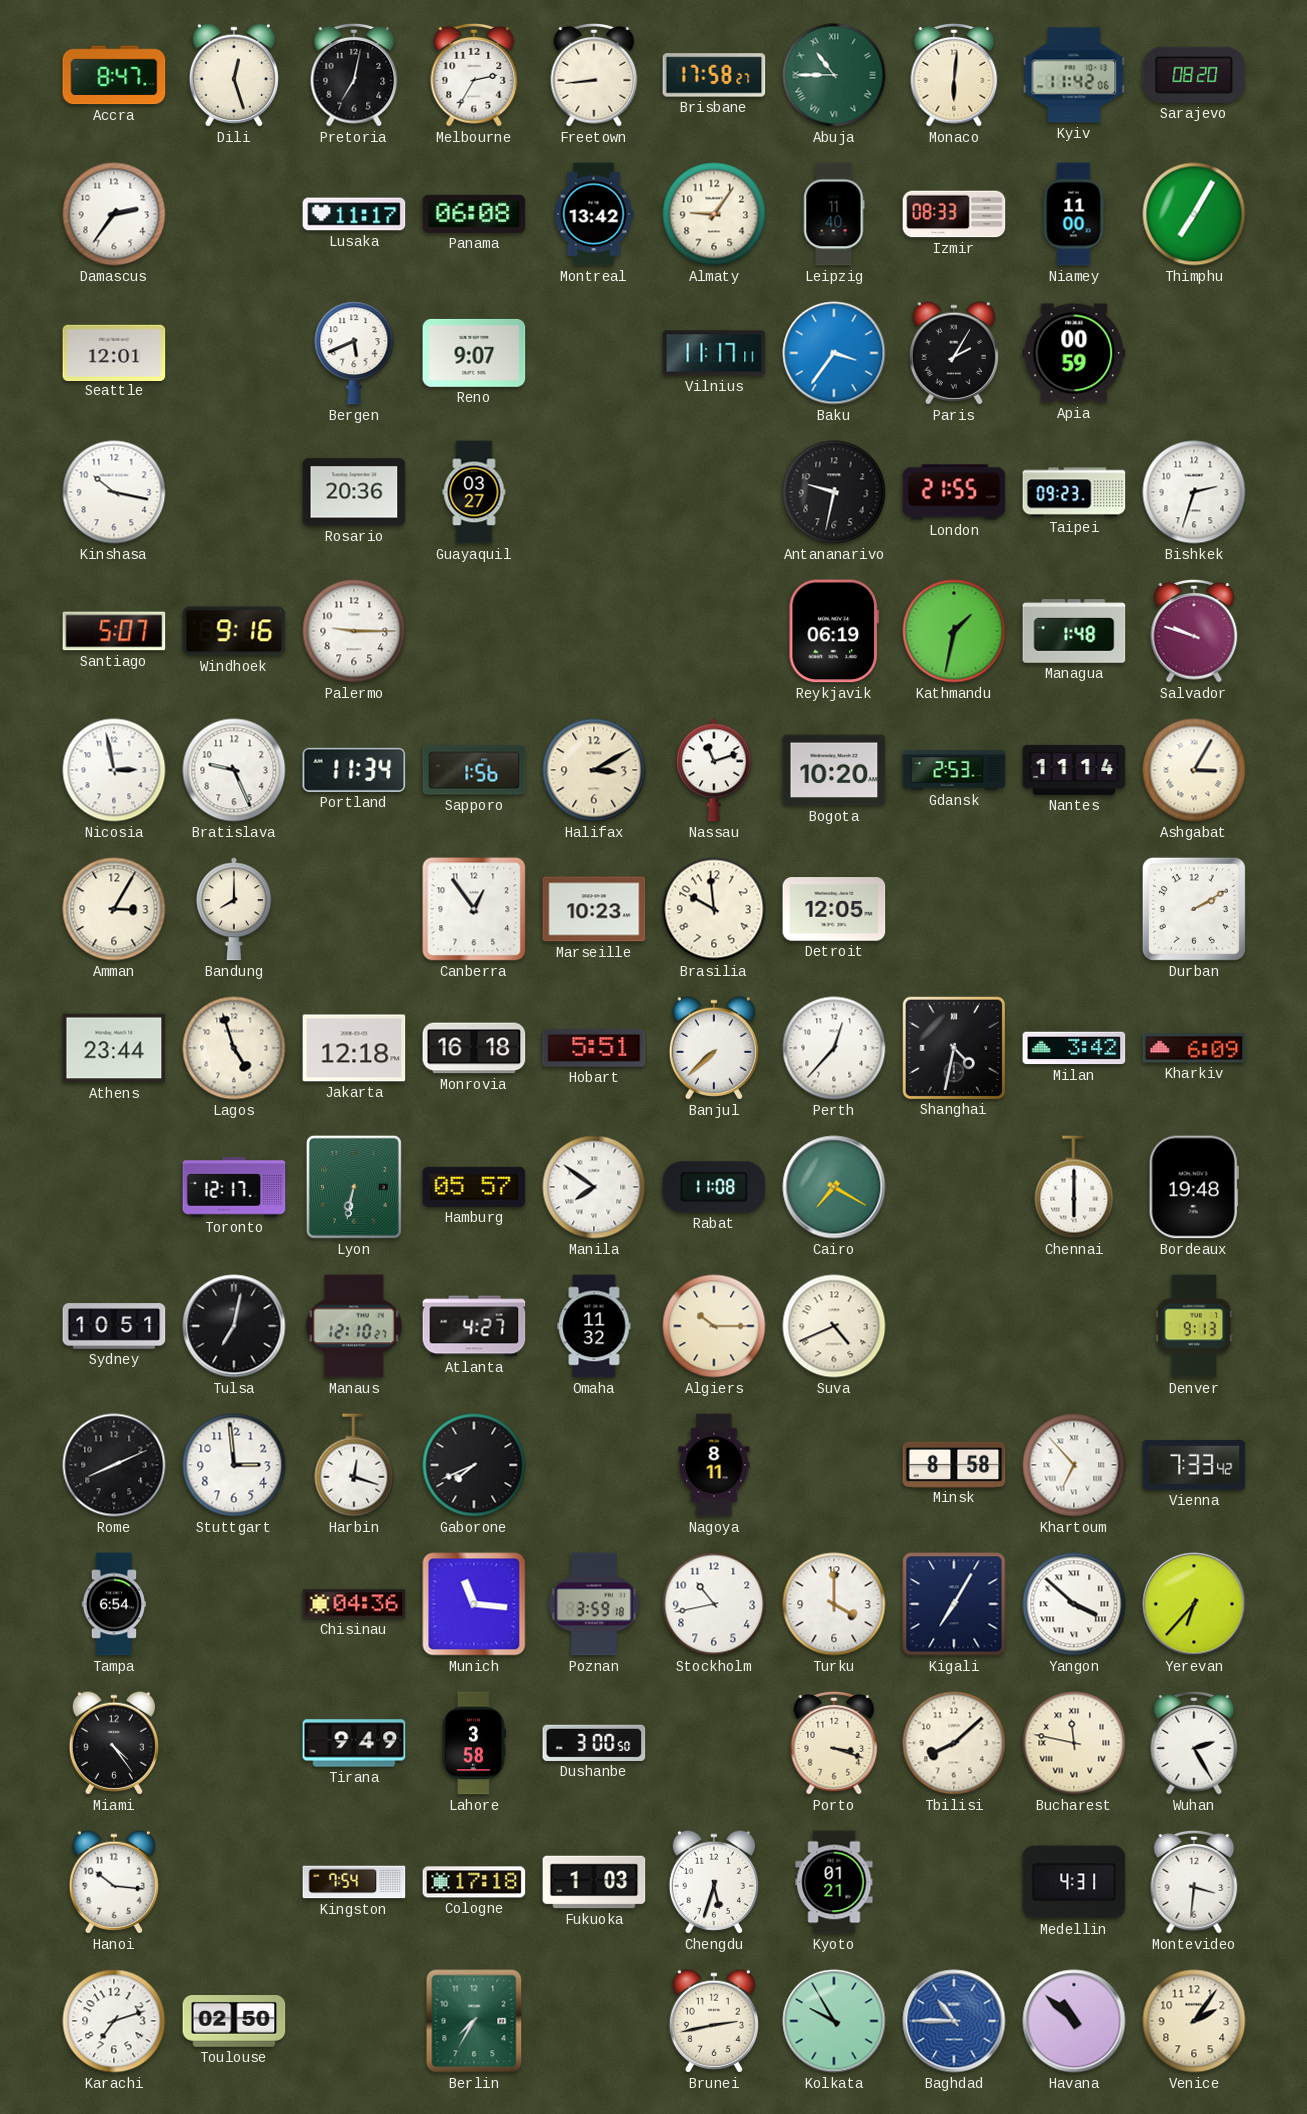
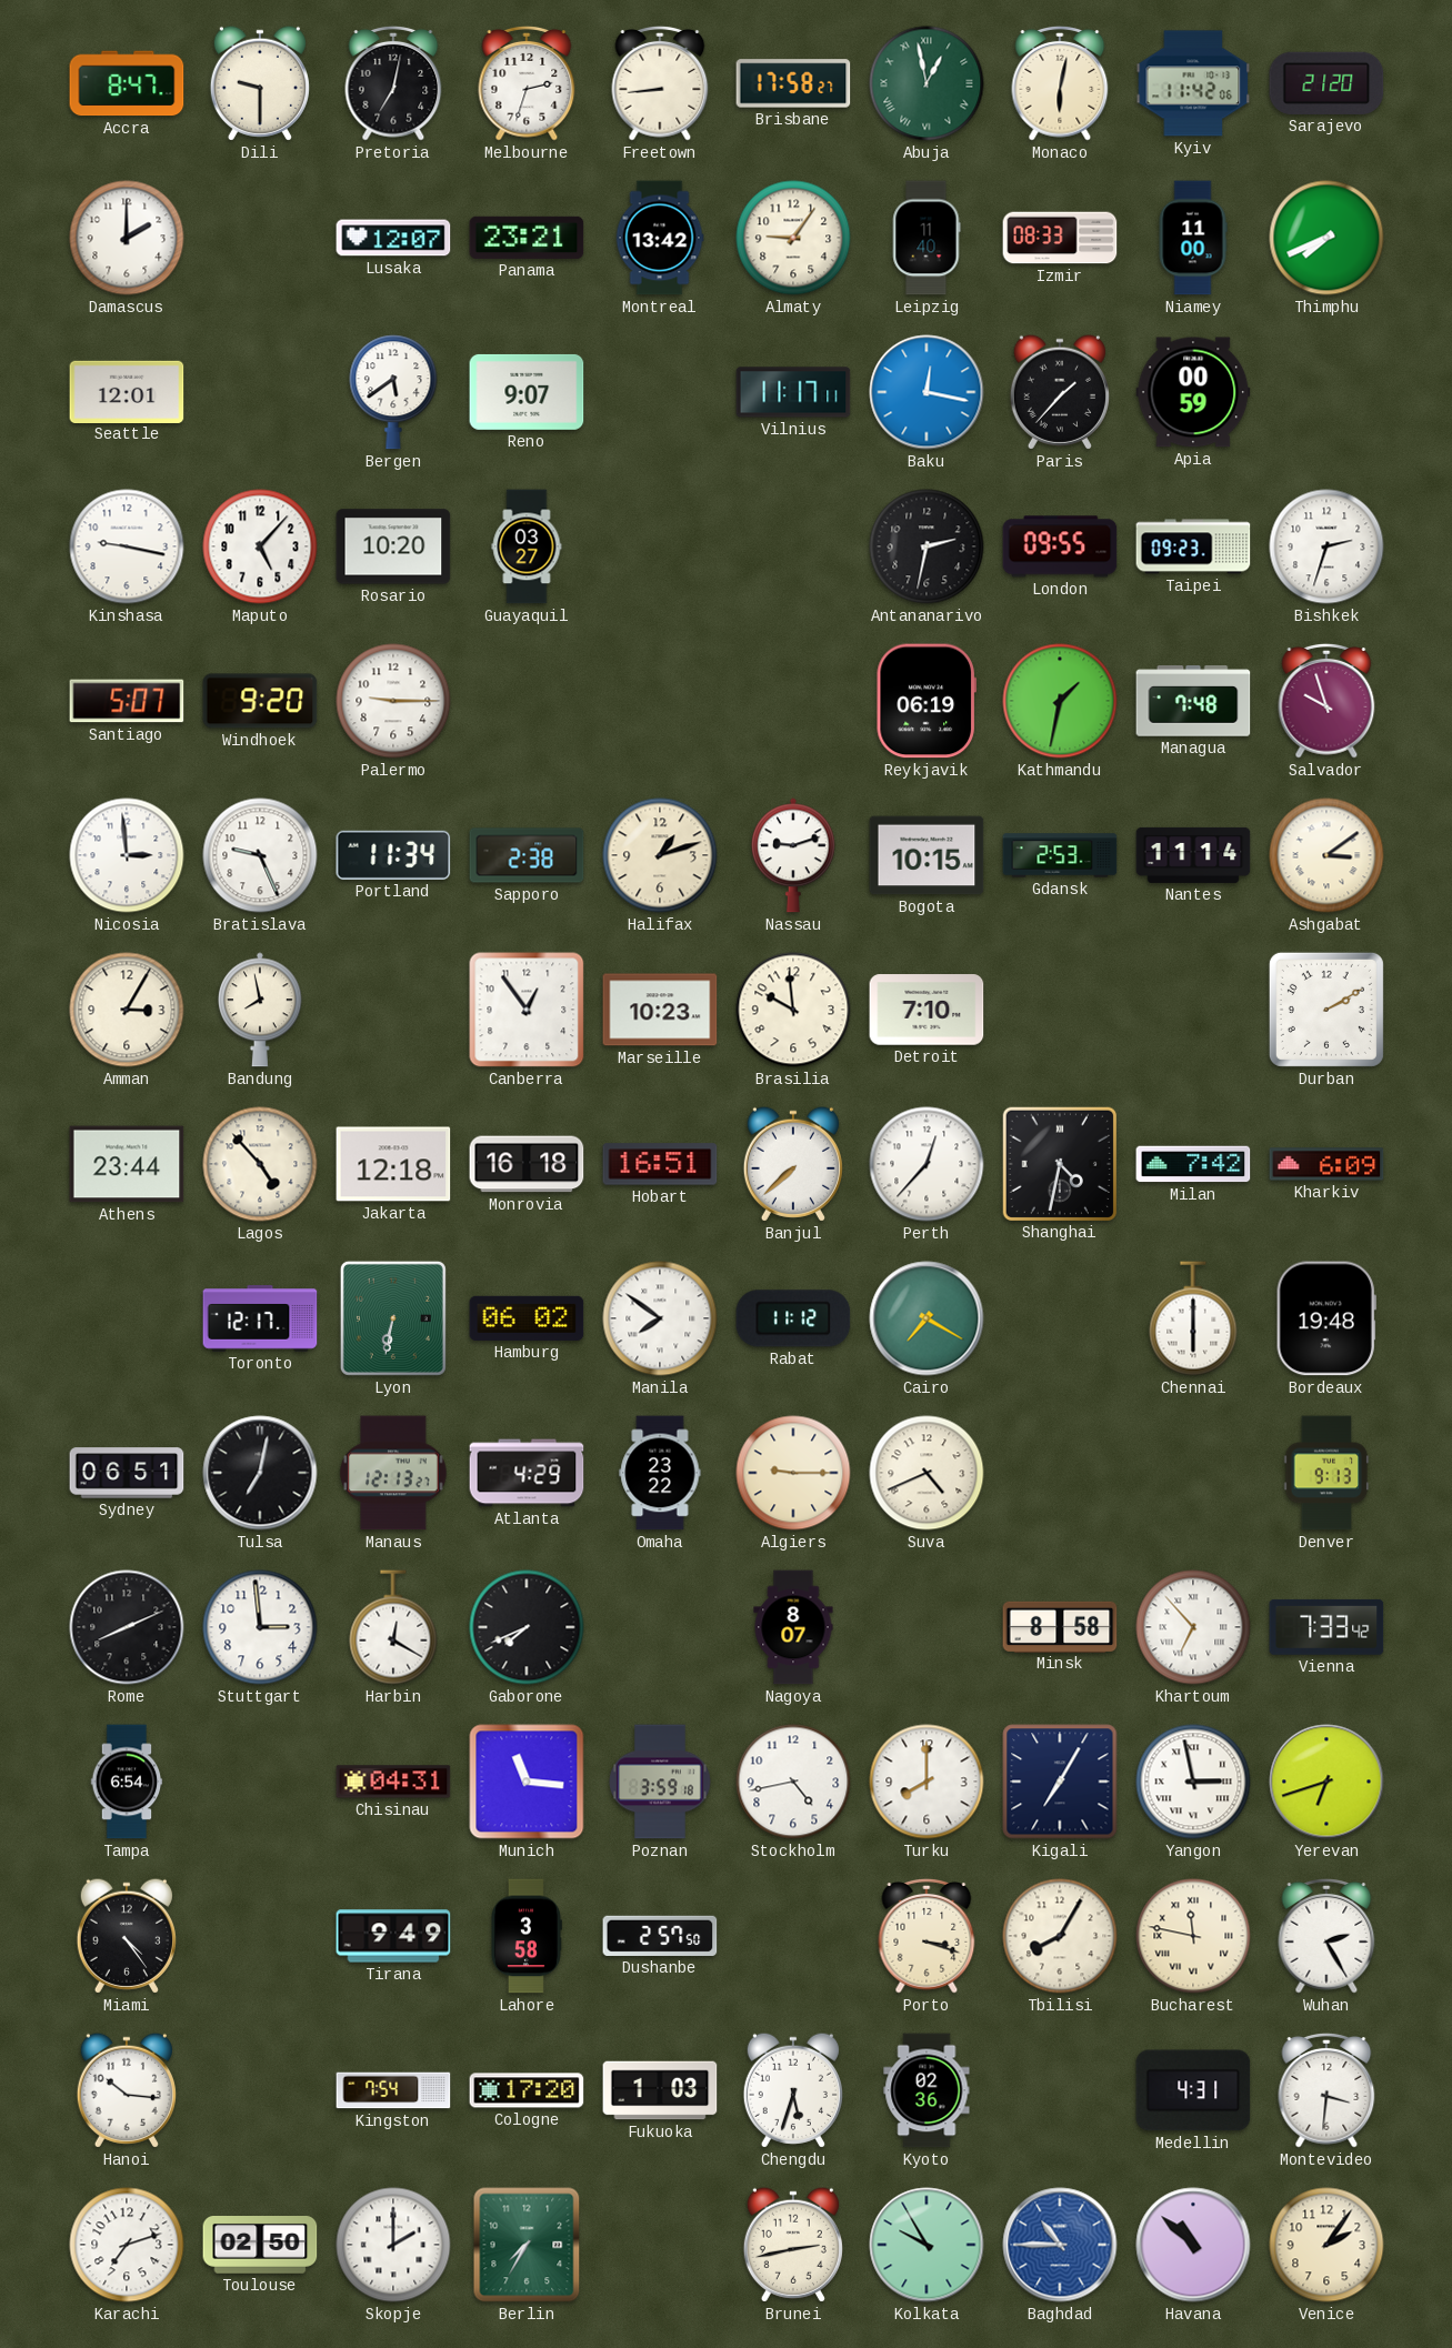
Dili: 12:27 -> 9:30 (260, 83)
Melbourne: 2:35 -> 2:33 (527, 83)
Abuja: 10:45 -> 12:58 (927, 83)
Monaco: 6:01 -> 6:02 (1060, 83)
Sarajevo: 08:20 -> 21:20 (1326, 83)
Damascus: 2:36 -> 2:00 (127, 238)
Lusaka: 11:17 -> 12:07 (393, 238)
Panama: 06:08 -> 23:21 (527, 238)
Thimphu: 7:05 -> 7:41 (1326, 238)
Bergen: 5:41 -> 5:39 (393, 392)
Baku: 3:36 -> 12:17 (927, 392)
Paris: 2:05 -> 1:37 (1060, 392)
Kinshasa: 10:17 -> 9:17 (127, 546)
Maputo: none -> 5:07 (260, 546)
Rosario: 20:36 -> 10:20 (393, 546)
Antananarivo: 9:32 -> 2:32 (927, 546)
London: 21:55 -> 09:55 (1060, 546)
Windhoek: 9:16 -> 9:20 (260, 701)
Managua: 1:48 -> 7:48 (1193, 701)
Salvador: 9:48 -> 9:57 (1326, 701)
Nicosia: 2:58 -> 2:59 (127, 855)
Sapporo: 1:56 -> 2:38 (527, 855)
Halifax: 3:10 -> 1:12 (660, 855)
Nassau: 11:12 -> 9:12 (794, 855)
Bogota: 10:20 -> 10:15 (927, 855)
Ashgabat: 3:05 -> 3:09 (1326, 855)
Bandung: 8:00 -> 7:58 (261, 1010)
Detroit: 12:05 -> 7:10 (927, 1010)
Lagos: 4:57 -> 4:53 (260, 1164)
Hobart: 5:51 -> 16:51 (660, 1164)
Milan: 3:42 -> 7:42 (1193, 1164)
Hamburg: 05:57 -> 06:02 (527, 1318)
Rabat: 11:08 -> 11:12 (793, 1318)
Sydney: 10:51 -> 06:51 (127, 1473)
Manaus: 12:10 -> 12:13 (393, 1473)
Atlanta: 4:27 -> 4:29 (527, 1473)
Omaha: 11:32 -> 23:22 (660, 1473)
Algiers: 10:15 -> 9:15 (793, 1473)
Harbin: 12:18 -> 12:20 (393, 1627)
Nagoya: 8:11 -> 8:07 (793, 1627)
Chisinau: 04:36 -> 04:31 (393, 1782)
Stockholm: 10:43 -> 4:43 (793, 1782)
Turku: 4:00 -> 8:00 (927, 1782)
Yangon: 3:52 -> 2:58 (1193, 1782)
Yerevan: 6:37 -> 6:42 (1326, 1782)
Dushanbe: 3:00 -> 2:57 (660, 1936)
Tbilisi: 8:08 -> 8:05 (1060, 1936)
Cologne: 17:18 -> 17:20 (527, 2090)
Kyoto: 01:21 -> 02:36 (927, 2090)
Skopje: none -> 2:00 (393, 2245)
